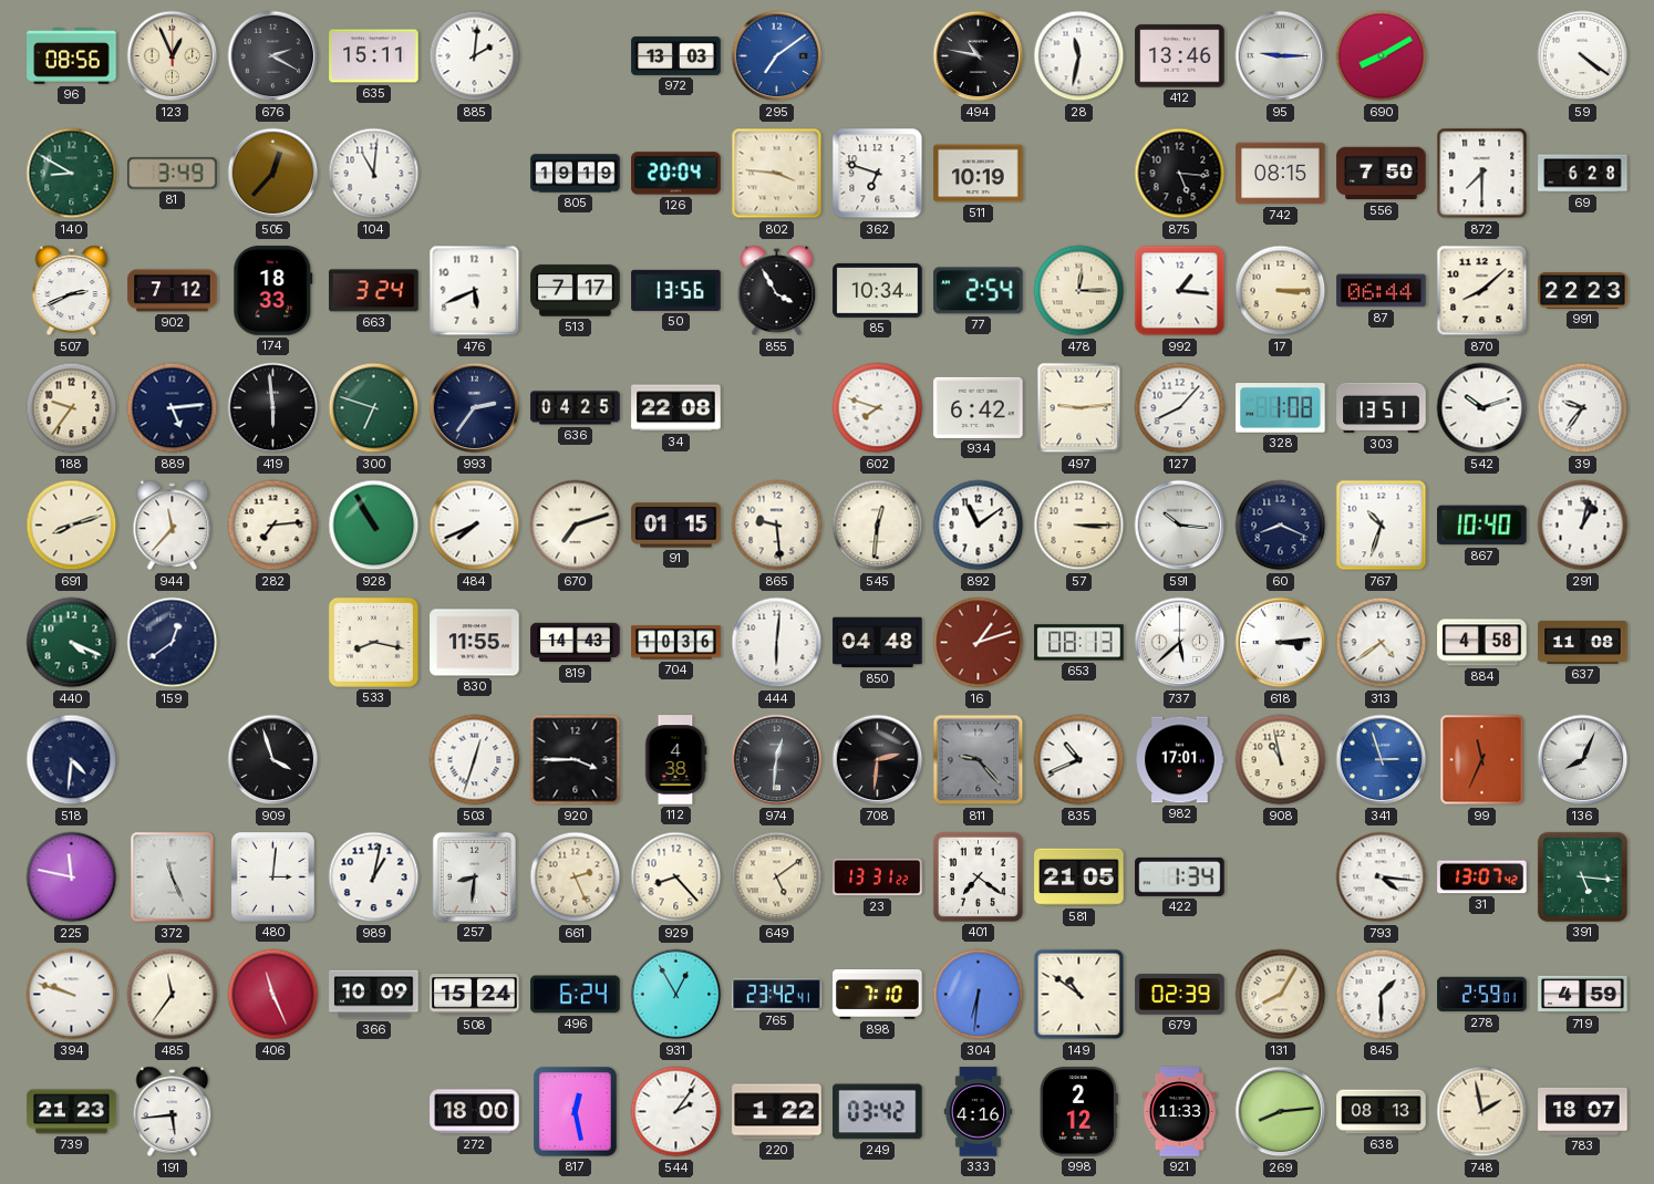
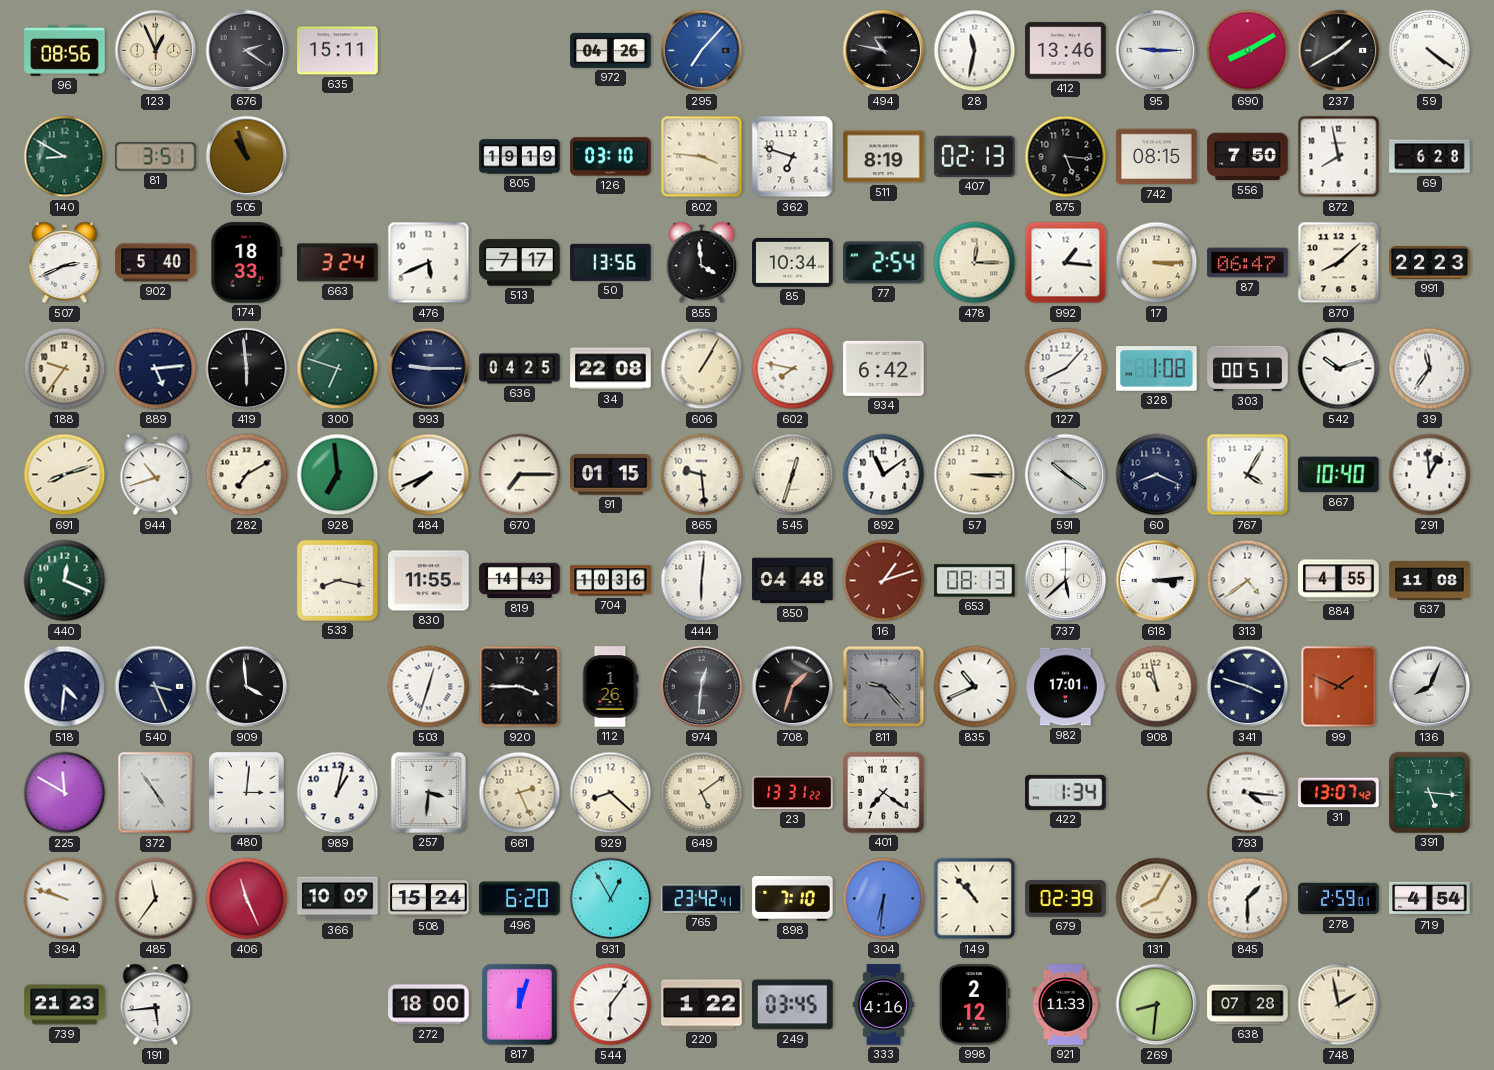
676: 2:20 -> 2:21 (247, 51)
885: 2:01 -> none (475, 56)
972: 13:03 -> 04:26 (611, 50)
295: 7:09 -> 7:07 (702, 51)
237: none -> 1:40 (1339, 51)
81: 3:49 -> 3:51 (156, 157)
505: 12:37 -> 10:57 (247, 157)
104: 11:01 -> none (374, 174)
126: 20:04 -> 03:10 (611, 157)
511: 10:19 -> 8:19 (884, 157)
407: none -> 02:13 (975, 156)
872: 7:30 -> 7:58 (1339, 157)
902: 7:12 -> 5:40 (156, 263)
855: 3:55 -> 3:59 (702, 263)
87: 06:44 -> 06:47 (1248, 263)
993: 2:36 -> 9:15 (429, 369)
606: none -> 1:05 (702, 369)
602: 7:48 -> 7:47 (793, 369)
497: 9:14 -> none (1079, 408)
303: 13:51 -> 00:51 (1248, 369)
39: 9:36 -> 11:36 (1430, 369)
944: 11:37 -> 10:42 (156, 475)
282: 7:14 -> 7:10 (247, 475)
928: 10:55 -> 6:59 (338, 475)
670: 7:12 -> 7:15 (520, 475)
545: 12:31 -> 12:33 (793, 475)
591: 10:16 -> 10:21 (1066, 475)
767: 10:33 -> 4:05 (1248, 475)
291: 1:02 -> 12:59 (1430, 475)
440: 4:19 -> 12:19 (65, 581)
159: 12:39 -> none (173, 643)
884: 4:58 -> 4:55 (1339, 581)
540: none -> 3:26 (156, 687)
909: 3:57 -> 3:59 (247, 687)
112: 4:38 -> 1:26 (610, 687)
708: 2:31 -> 1:33 (793, 687)
341: 2:57 -> 3:48 (1248, 687)
341 dial: blue -> navy (1248, 687)
99: 11:34 -> 1:49 (1339, 687)
225: 11:47 -> 11:50 (65, 793)
372: 11:26 -> 4:54 (156, 793)
257: 8:31 -> 3:31 (428, 792)
929: 8:23 -> 8:22 (611, 793)
581: 21:05 -> none (1079, 877)
496: 6:24 -> 6:20 (520, 899)
149: 10:51 -> 10:53 (975, 899)
719: 4:59 -> 4:54 (1430, 899)
817: 12:28 -> 12:03 (520, 1005)
544: 2:06 -> 6:06 (611, 1005)
249: 03:42 -> 03:45 (793, 1005)
269: 8:14 -> 8:31 (1157, 1005)
638: 08:13 -> 07:28 (1248, 1005)
783: 18:07 -> none (1583, 1111)
